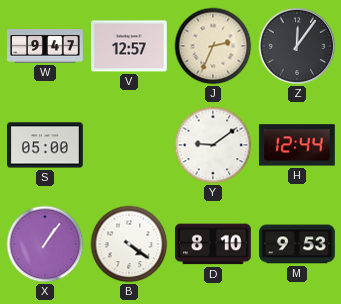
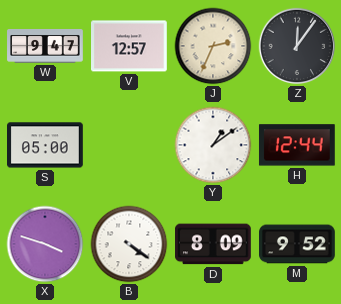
Y: 9:09 -> 1:09 (213, 145)
X: 1:06 -> 3:48 (45, 244)
D: 8:10 -> 8:09 (214, 244)
M: 9:53 -> 9:52 (298, 244)
